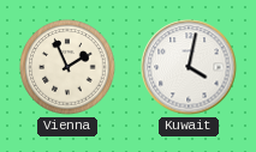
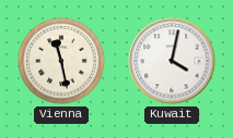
Vienna: 1:56 -> 11:28 (61, 61)
